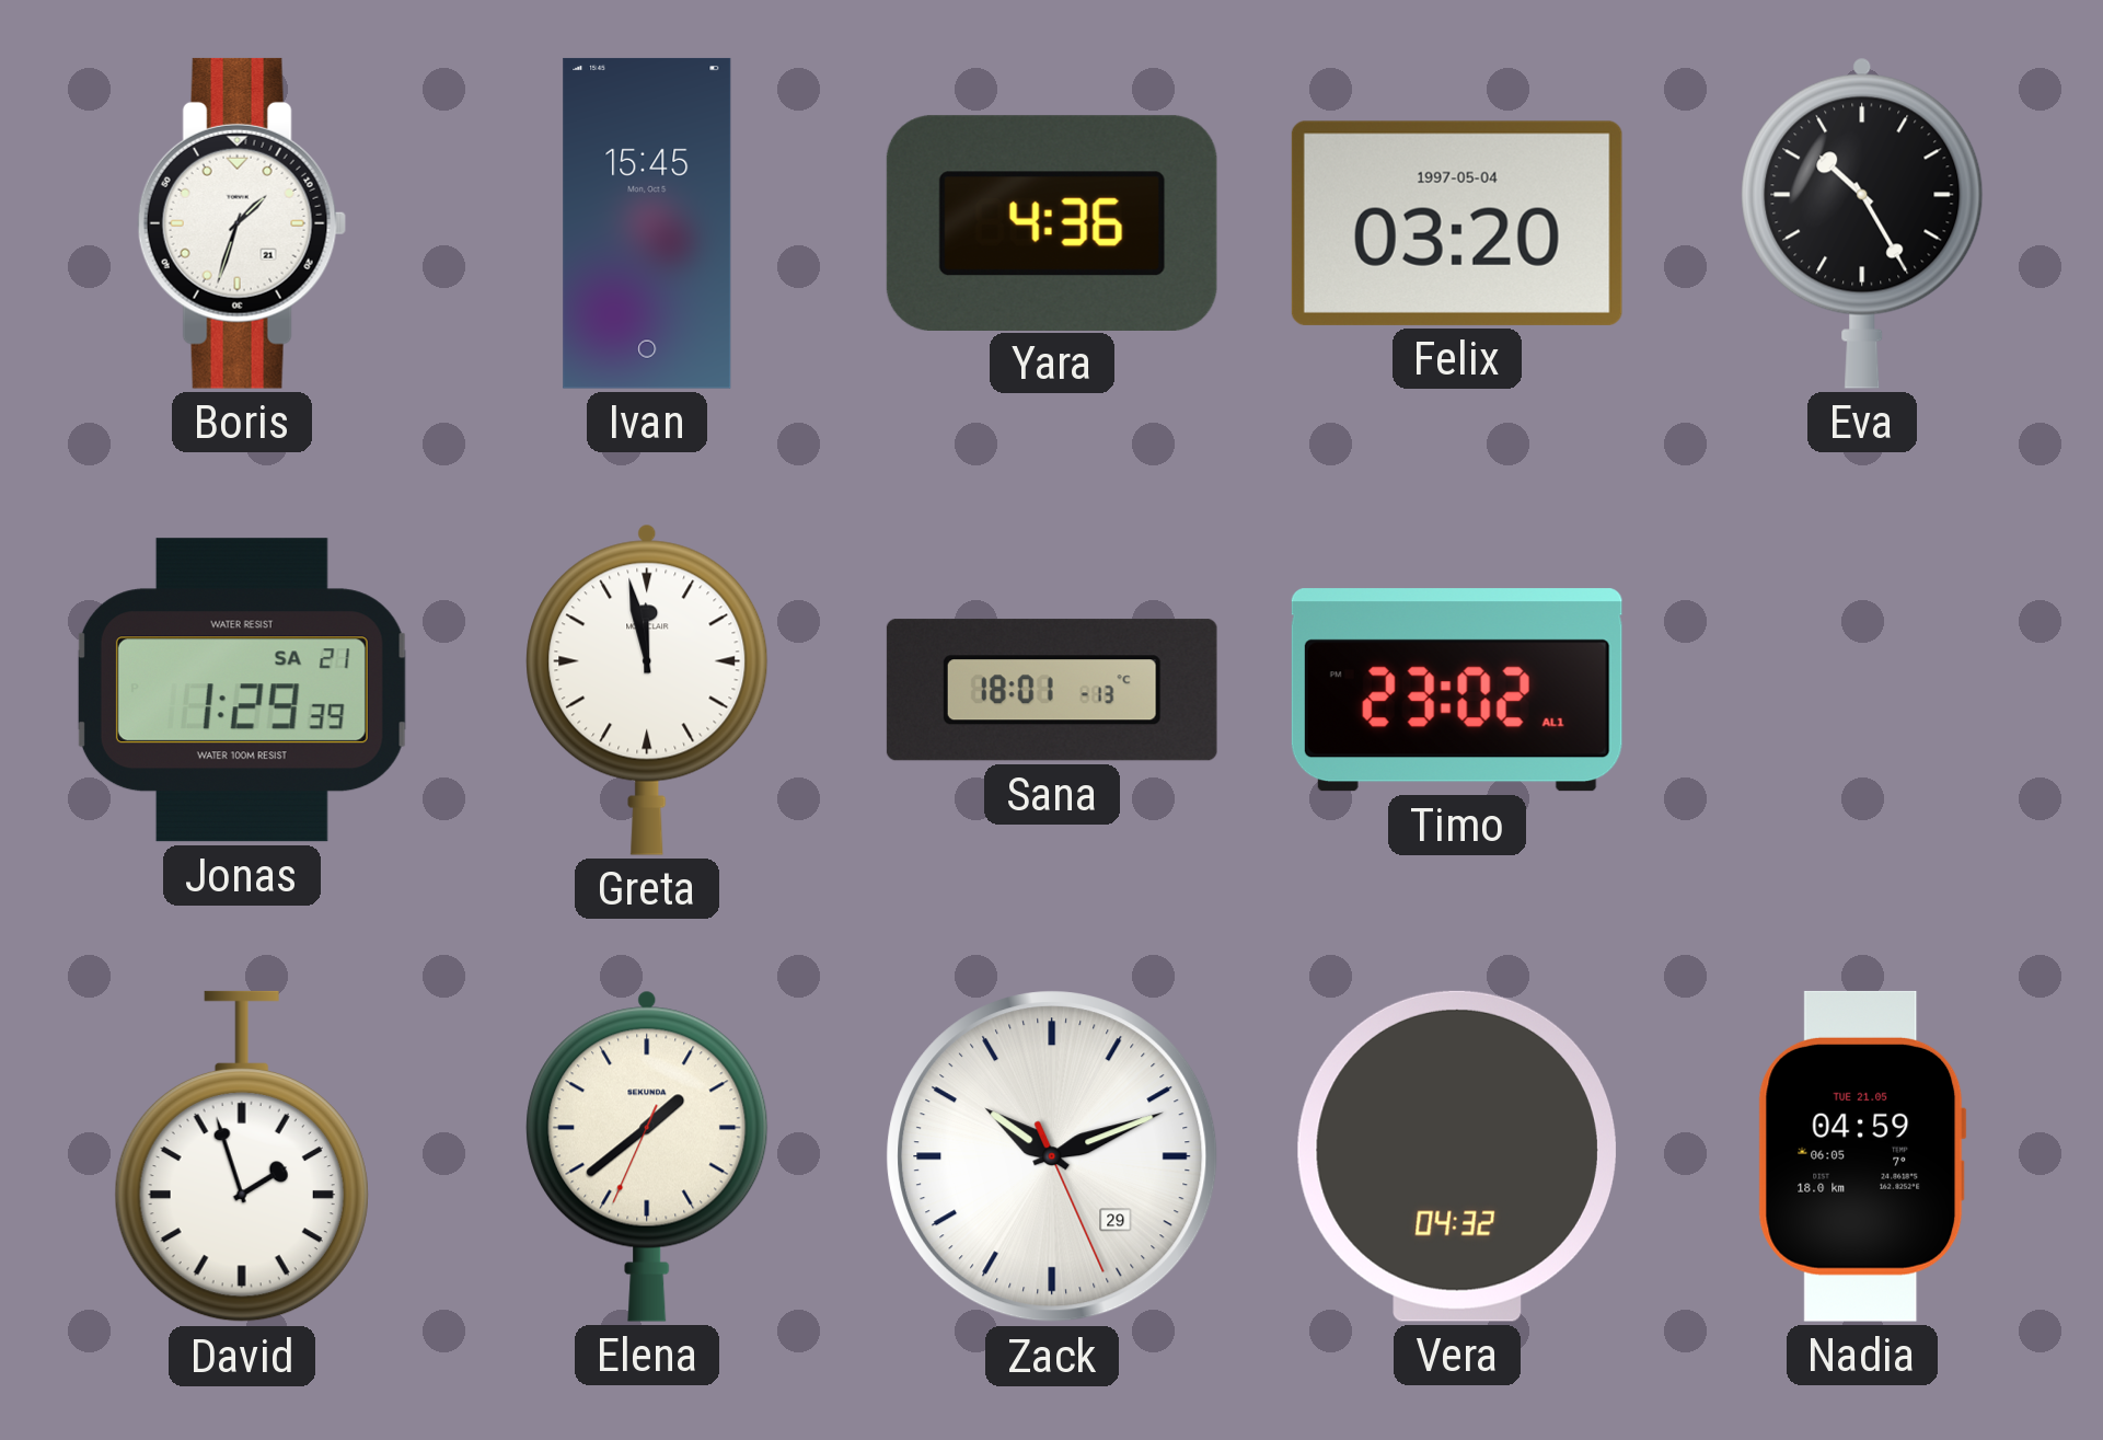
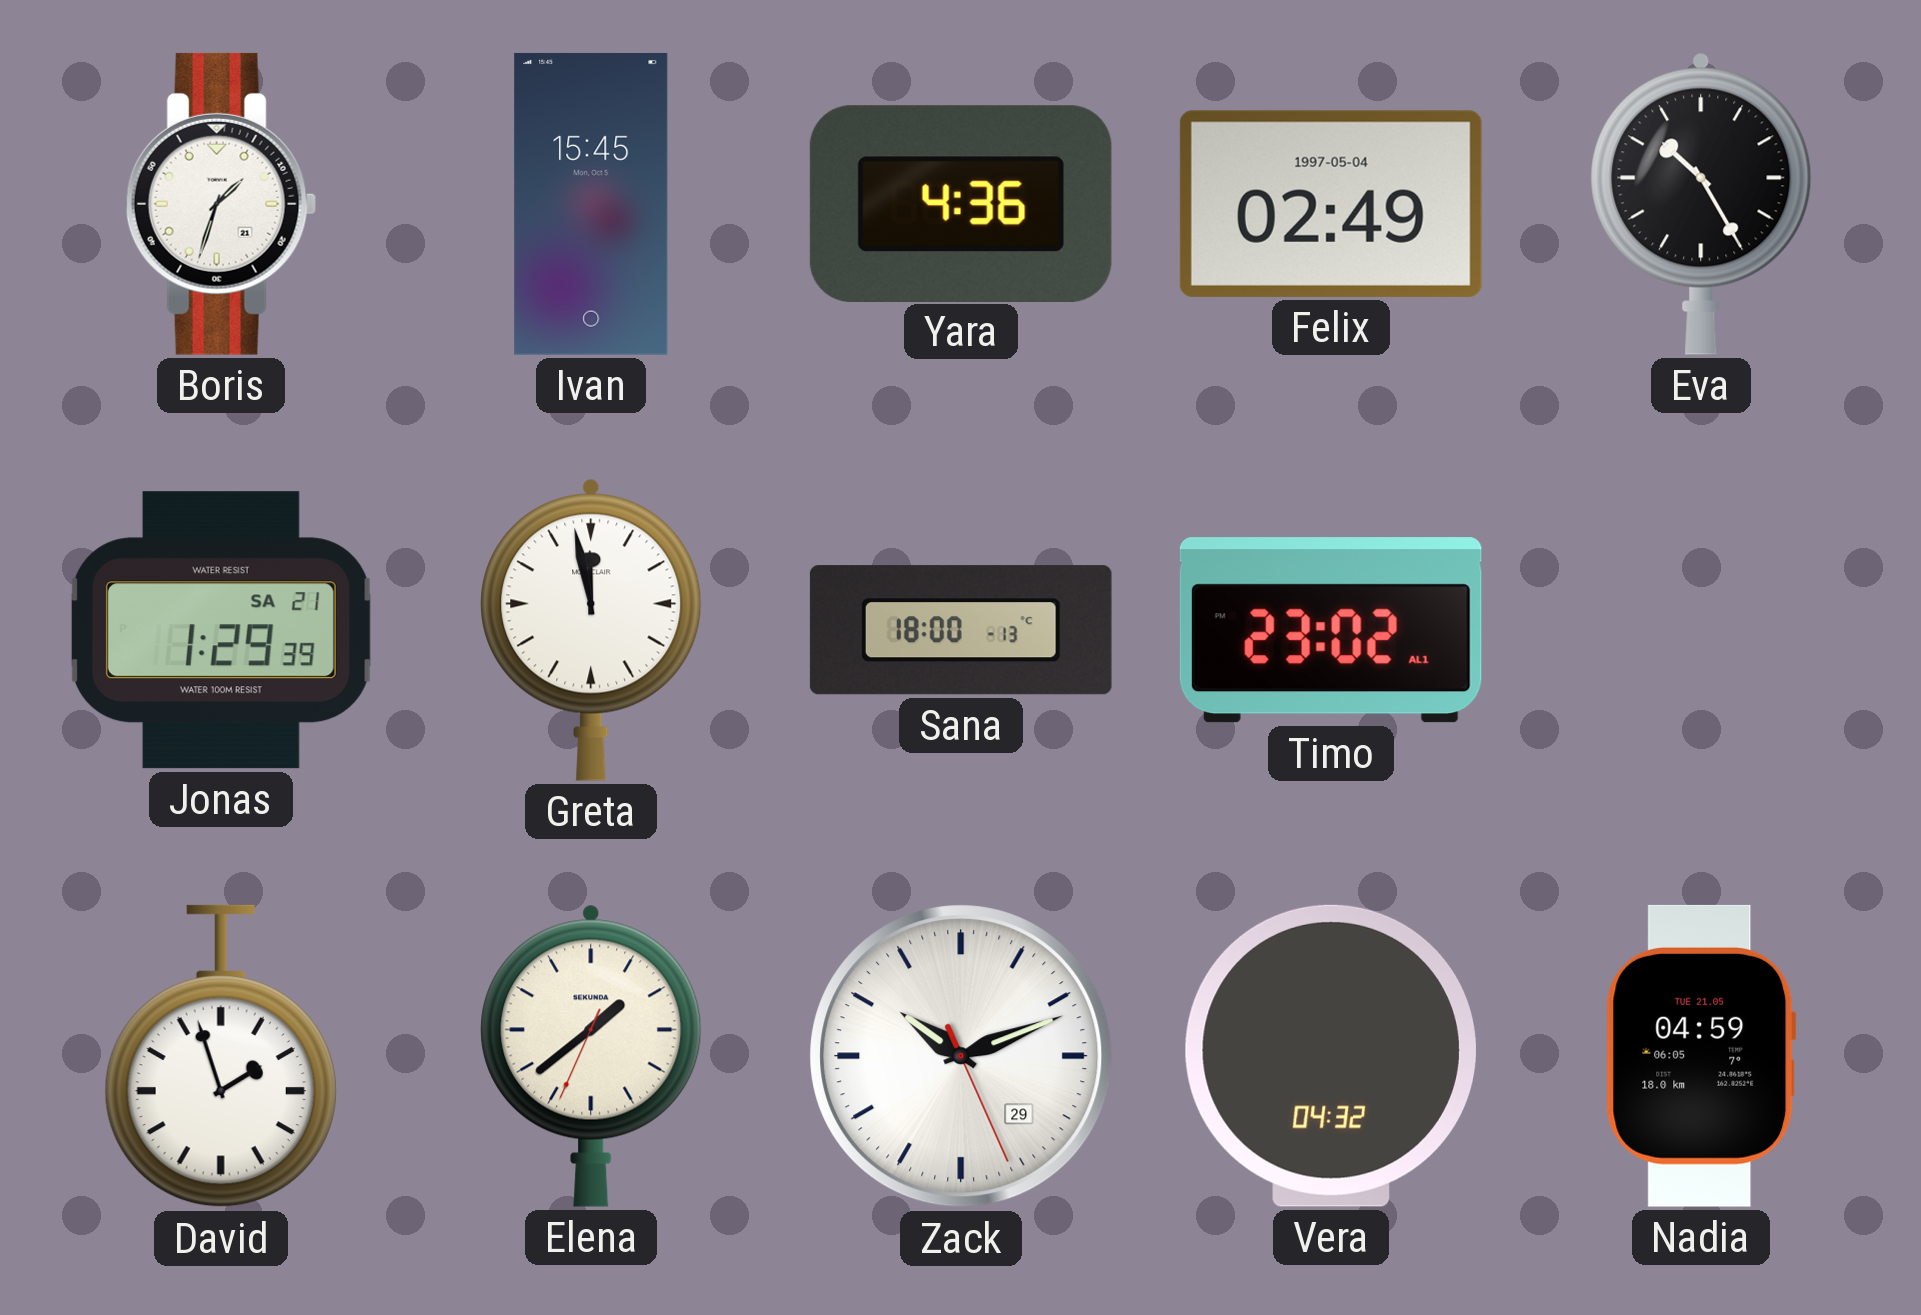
Felix: 03:20 -> 02:49 (1331, 204)
Sana: 18:01 -> 18:00 (961, 630)
